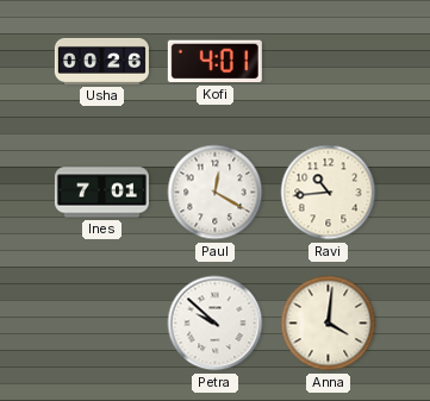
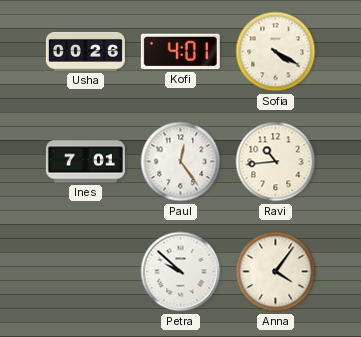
Sofia: none -> 4:20 (276, 52)
Paul: 12:20 -> 12:24 (181, 162)
Anna: 4:01 -> 4:06 (276, 272)
